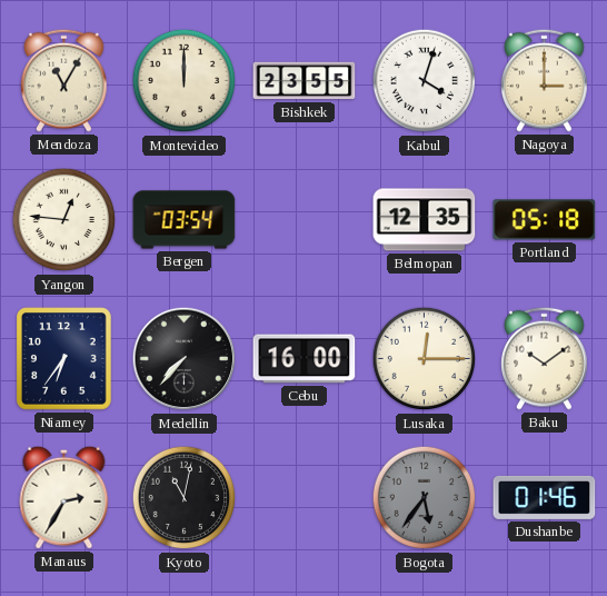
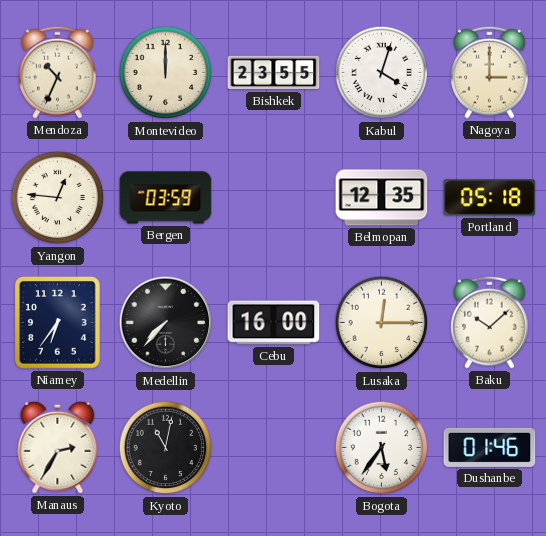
Mendoza: 11:05 -> 10:34 (58, 72)
Bergen: 03:54 -> 03:59 (166, 198)
Baku: 10:09 -> 10:08 (490, 322)
Bogota dial: grey -> white (382, 448)
